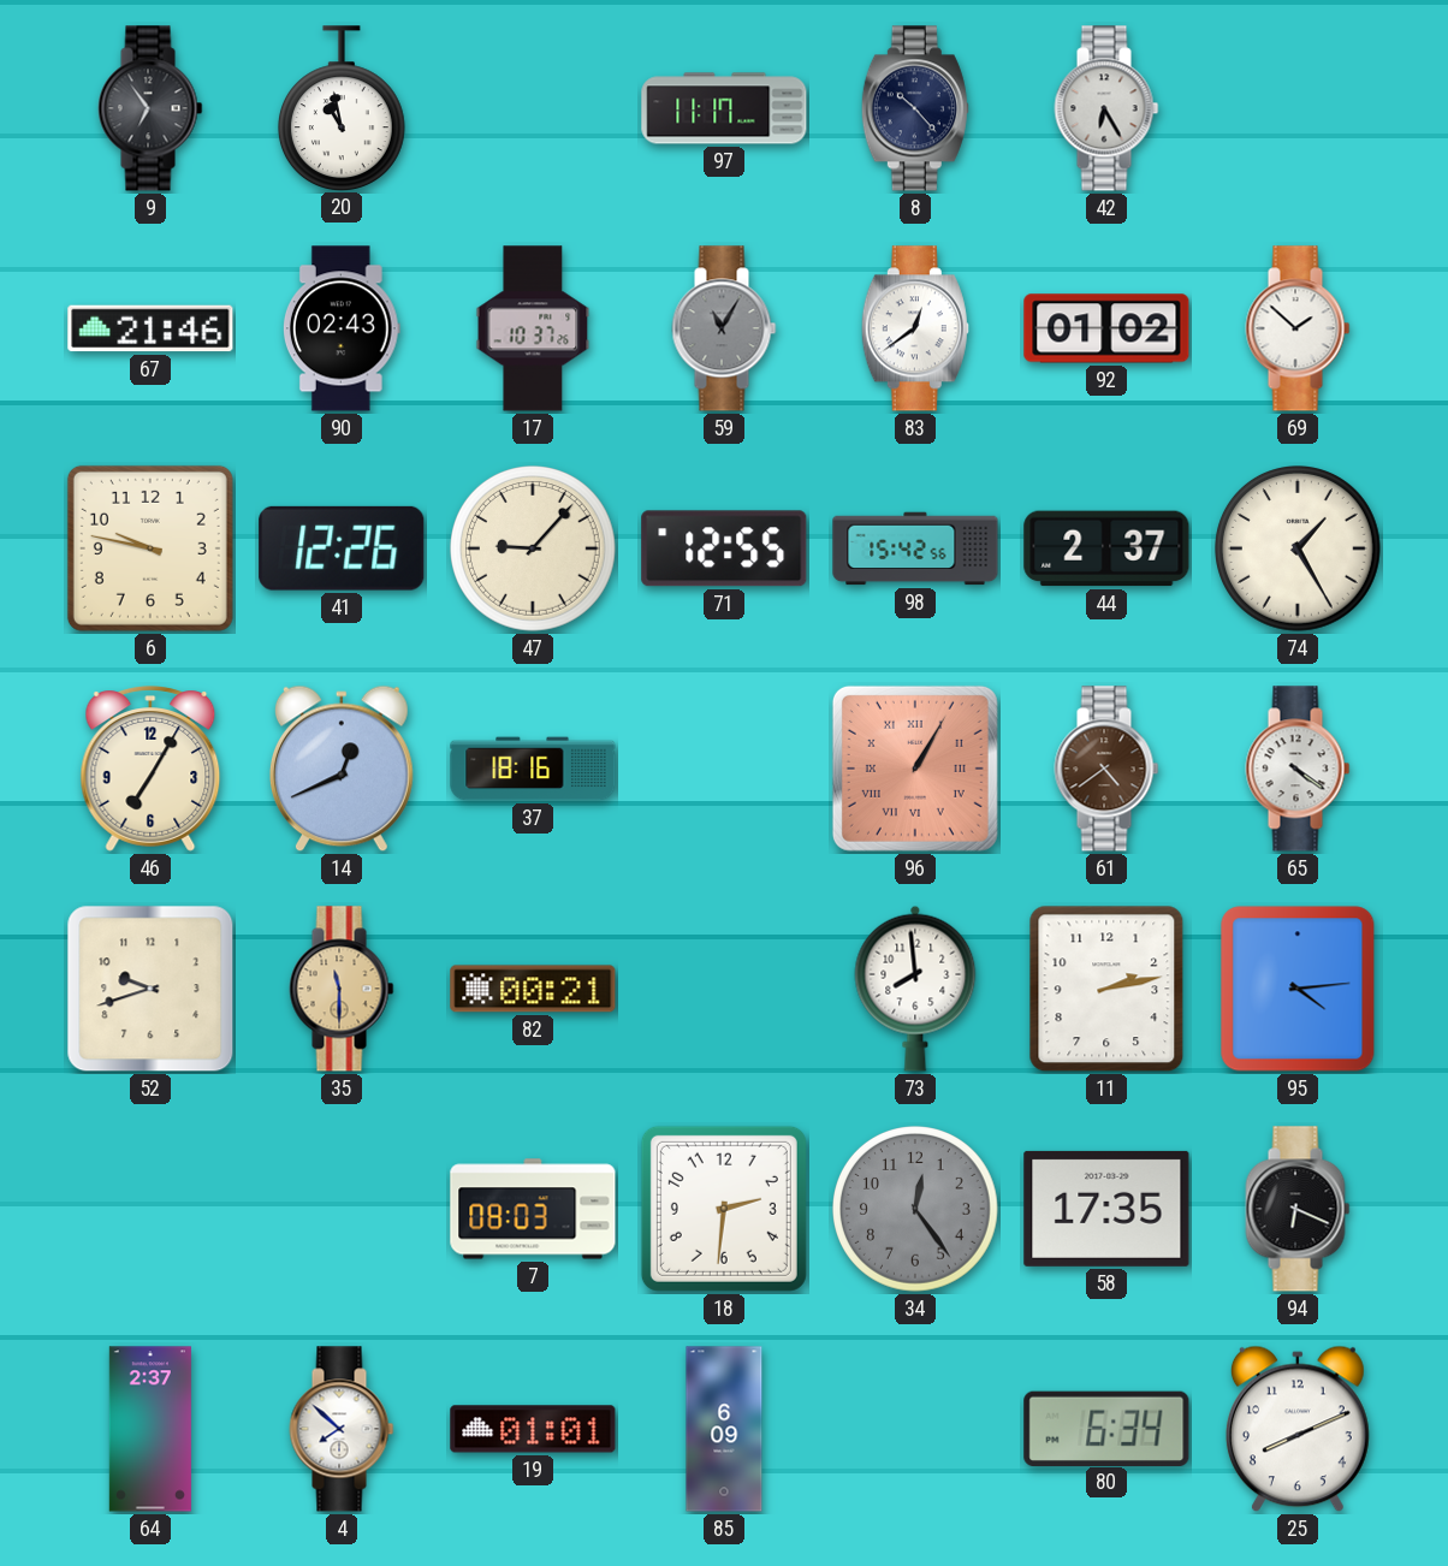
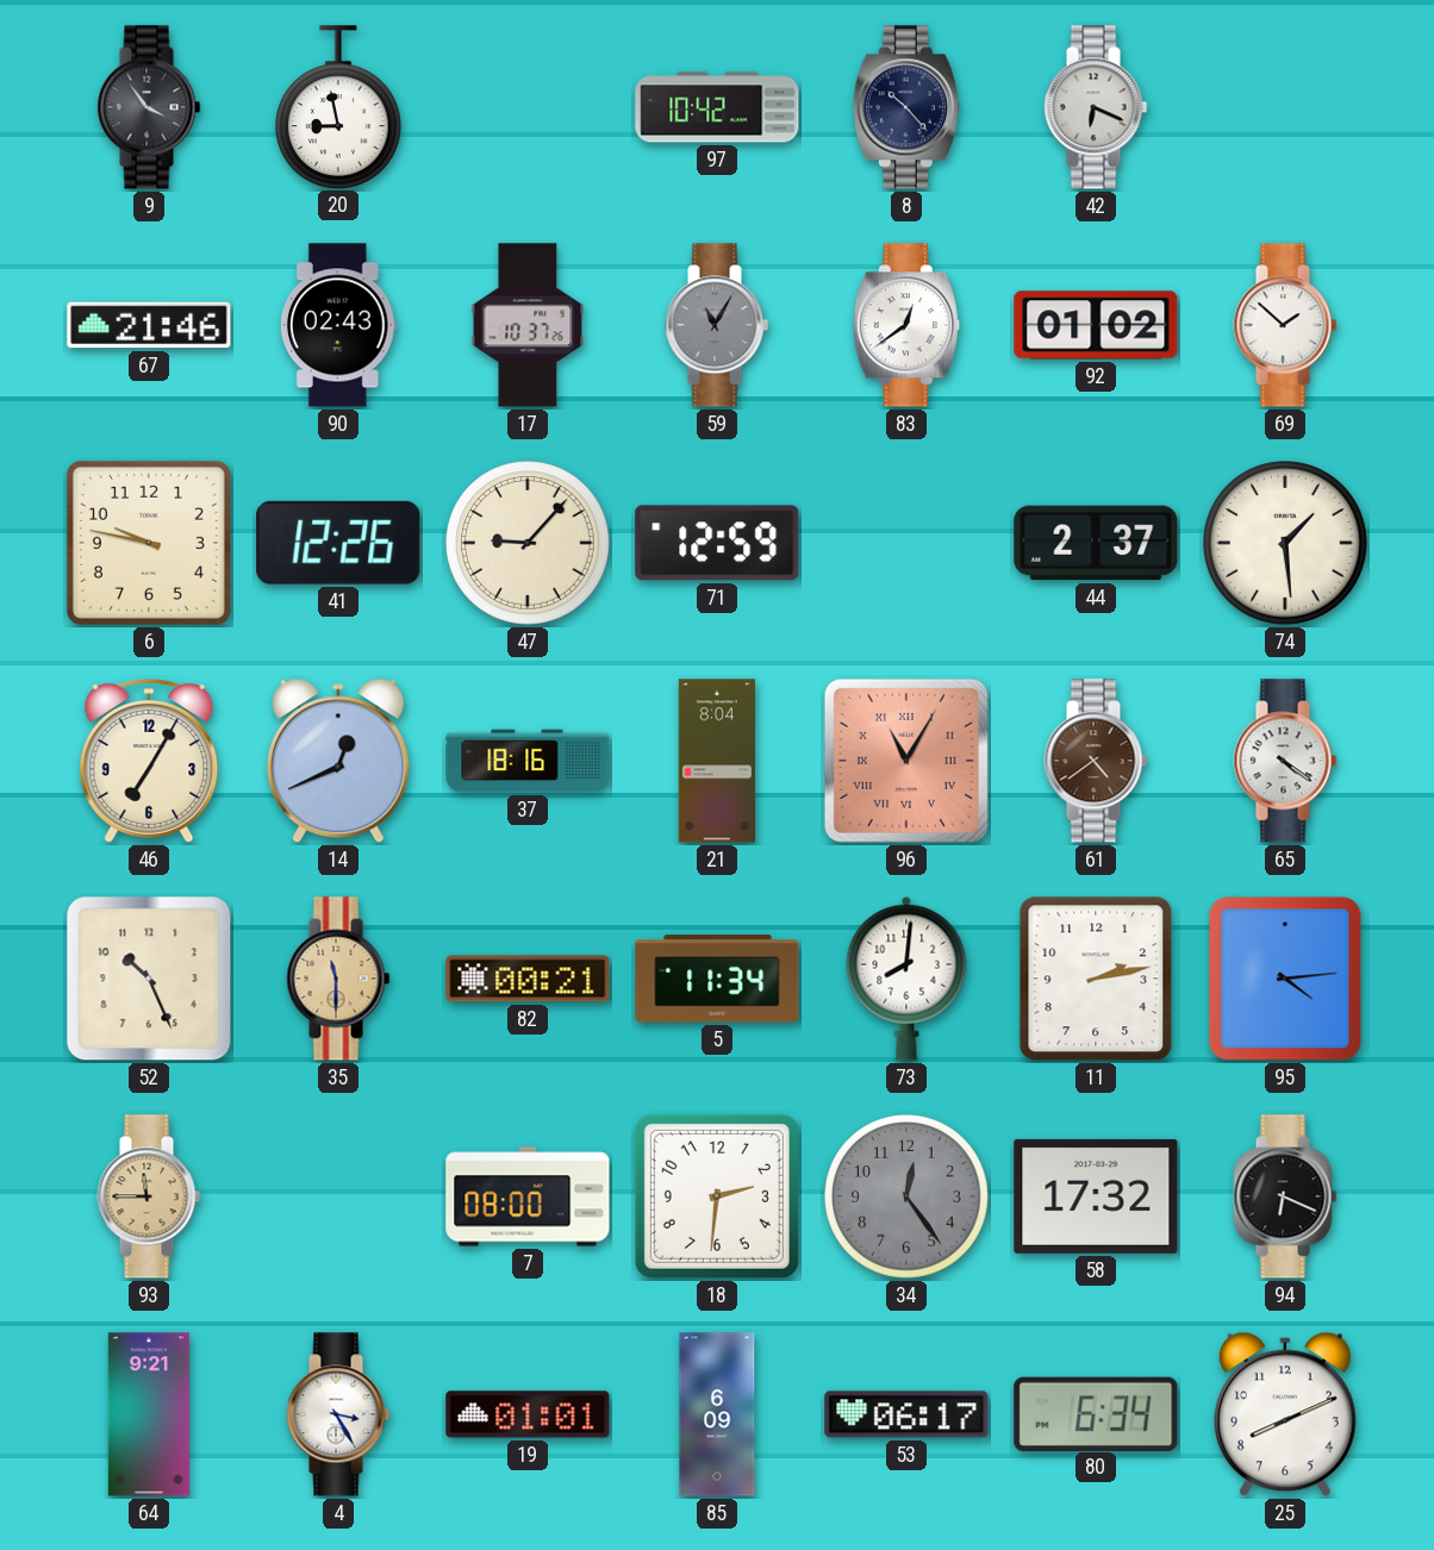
9: 6:54 -> 3:54 (149, 107)
20: 10:58 -> 8:58 (338, 107)
97: 11:17 -> 10:42 (717, 107)
42: 6:25 -> 6:19 (1096, 107)
71: 12:55 -> 12:59 (717, 543)
98: 15:42 -> none (915, 548)
74: 1:25 -> 1:29 (1286, 544)
21: none -> 8:04 (716, 761)
96: 1:05 -> 11:05 (906, 761)
52: 9:42 -> 10:26 (149, 979)
5: none -> 11:34 (717, 979)
73: 7:59 -> 8:01 (906, 979)
93: none -> 11:45 (149, 1196)
7: 08:03 -> 08:00 (528, 1196)
58: 17:35 -> 17:32 (1096, 1196)
64: 2:37 -> 9:21 (149, 1414)
4: 7:52 -> 3:25 (338, 1414)
53: none -> 06:17 (906, 1414)
